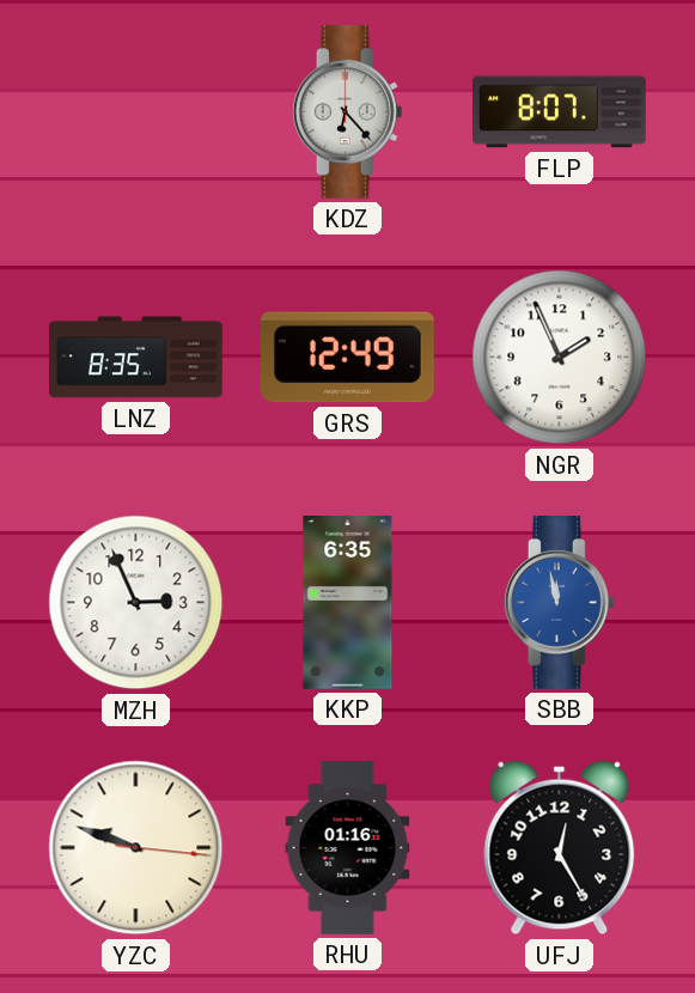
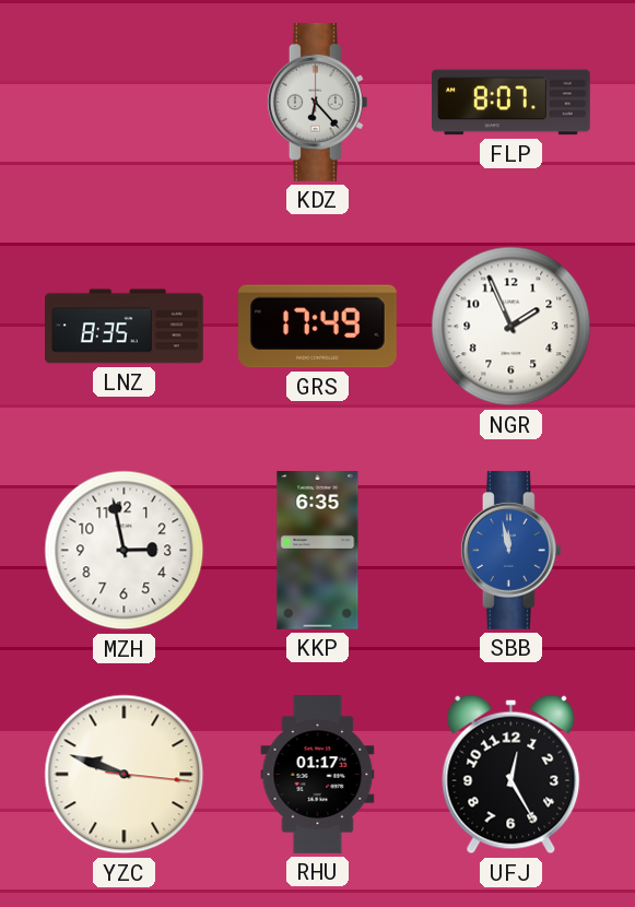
GRS: 12:49 -> 17:49 (317, 327)
MZH: 2:56 -> 2:58 (125, 551)
RHU: 01:16 -> 01:17 (318, 775)
